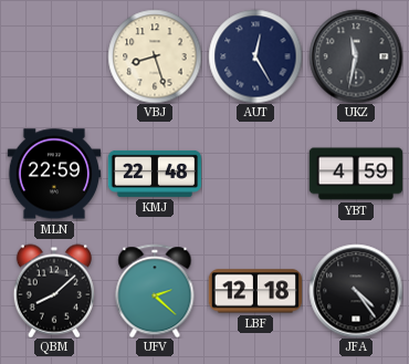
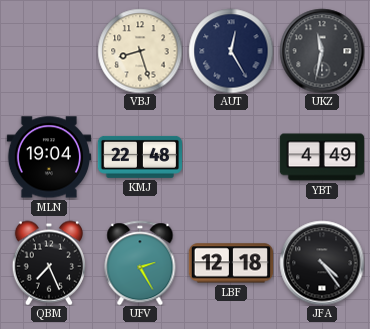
MLN: 22:59 -> 19:04 (48, 157)
YBT: 4:59 -> 4:49 (322, 157)
QBM: 8:08 -> 7:26 (49, 263)
UFV: 2:22 -> 2:25 (140, 263)
